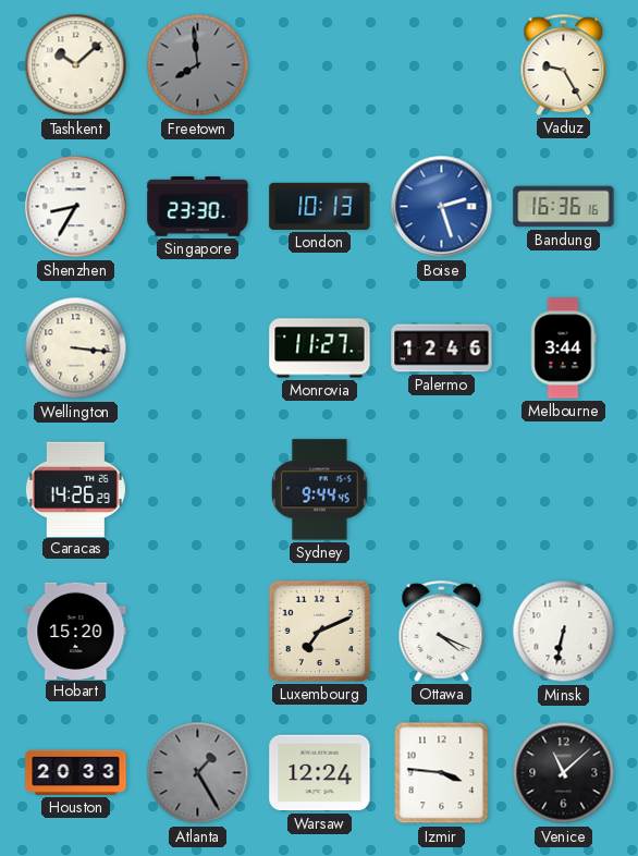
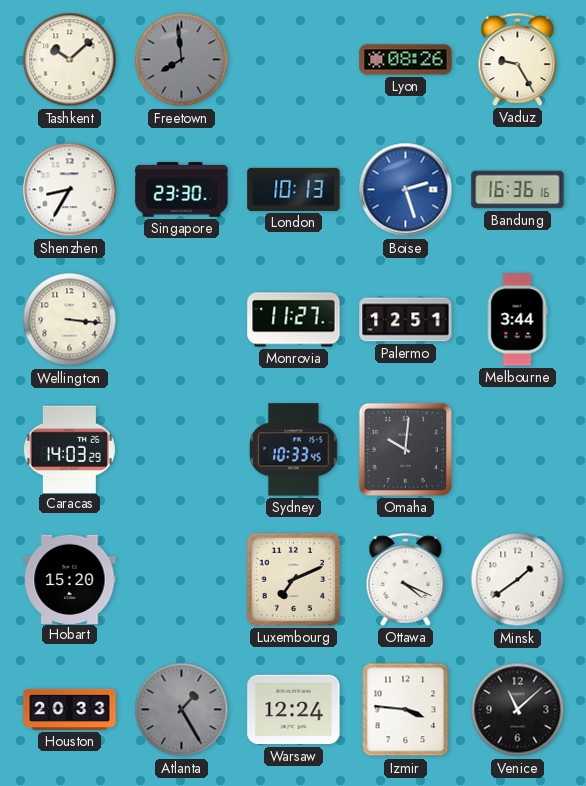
Lyon: none -> 08:26 (406, 60)
Palermo: 12:46 -> 12:51 (406, 320)
Caracas: 14:26 -> 14:03 (69, 449)
Sydney: 9:44 -> 10:33 (294, 450)
Omaha: none -> 10:01 (405, 449)
Minsk: 6:32 -> 1:39 (518, 580)
